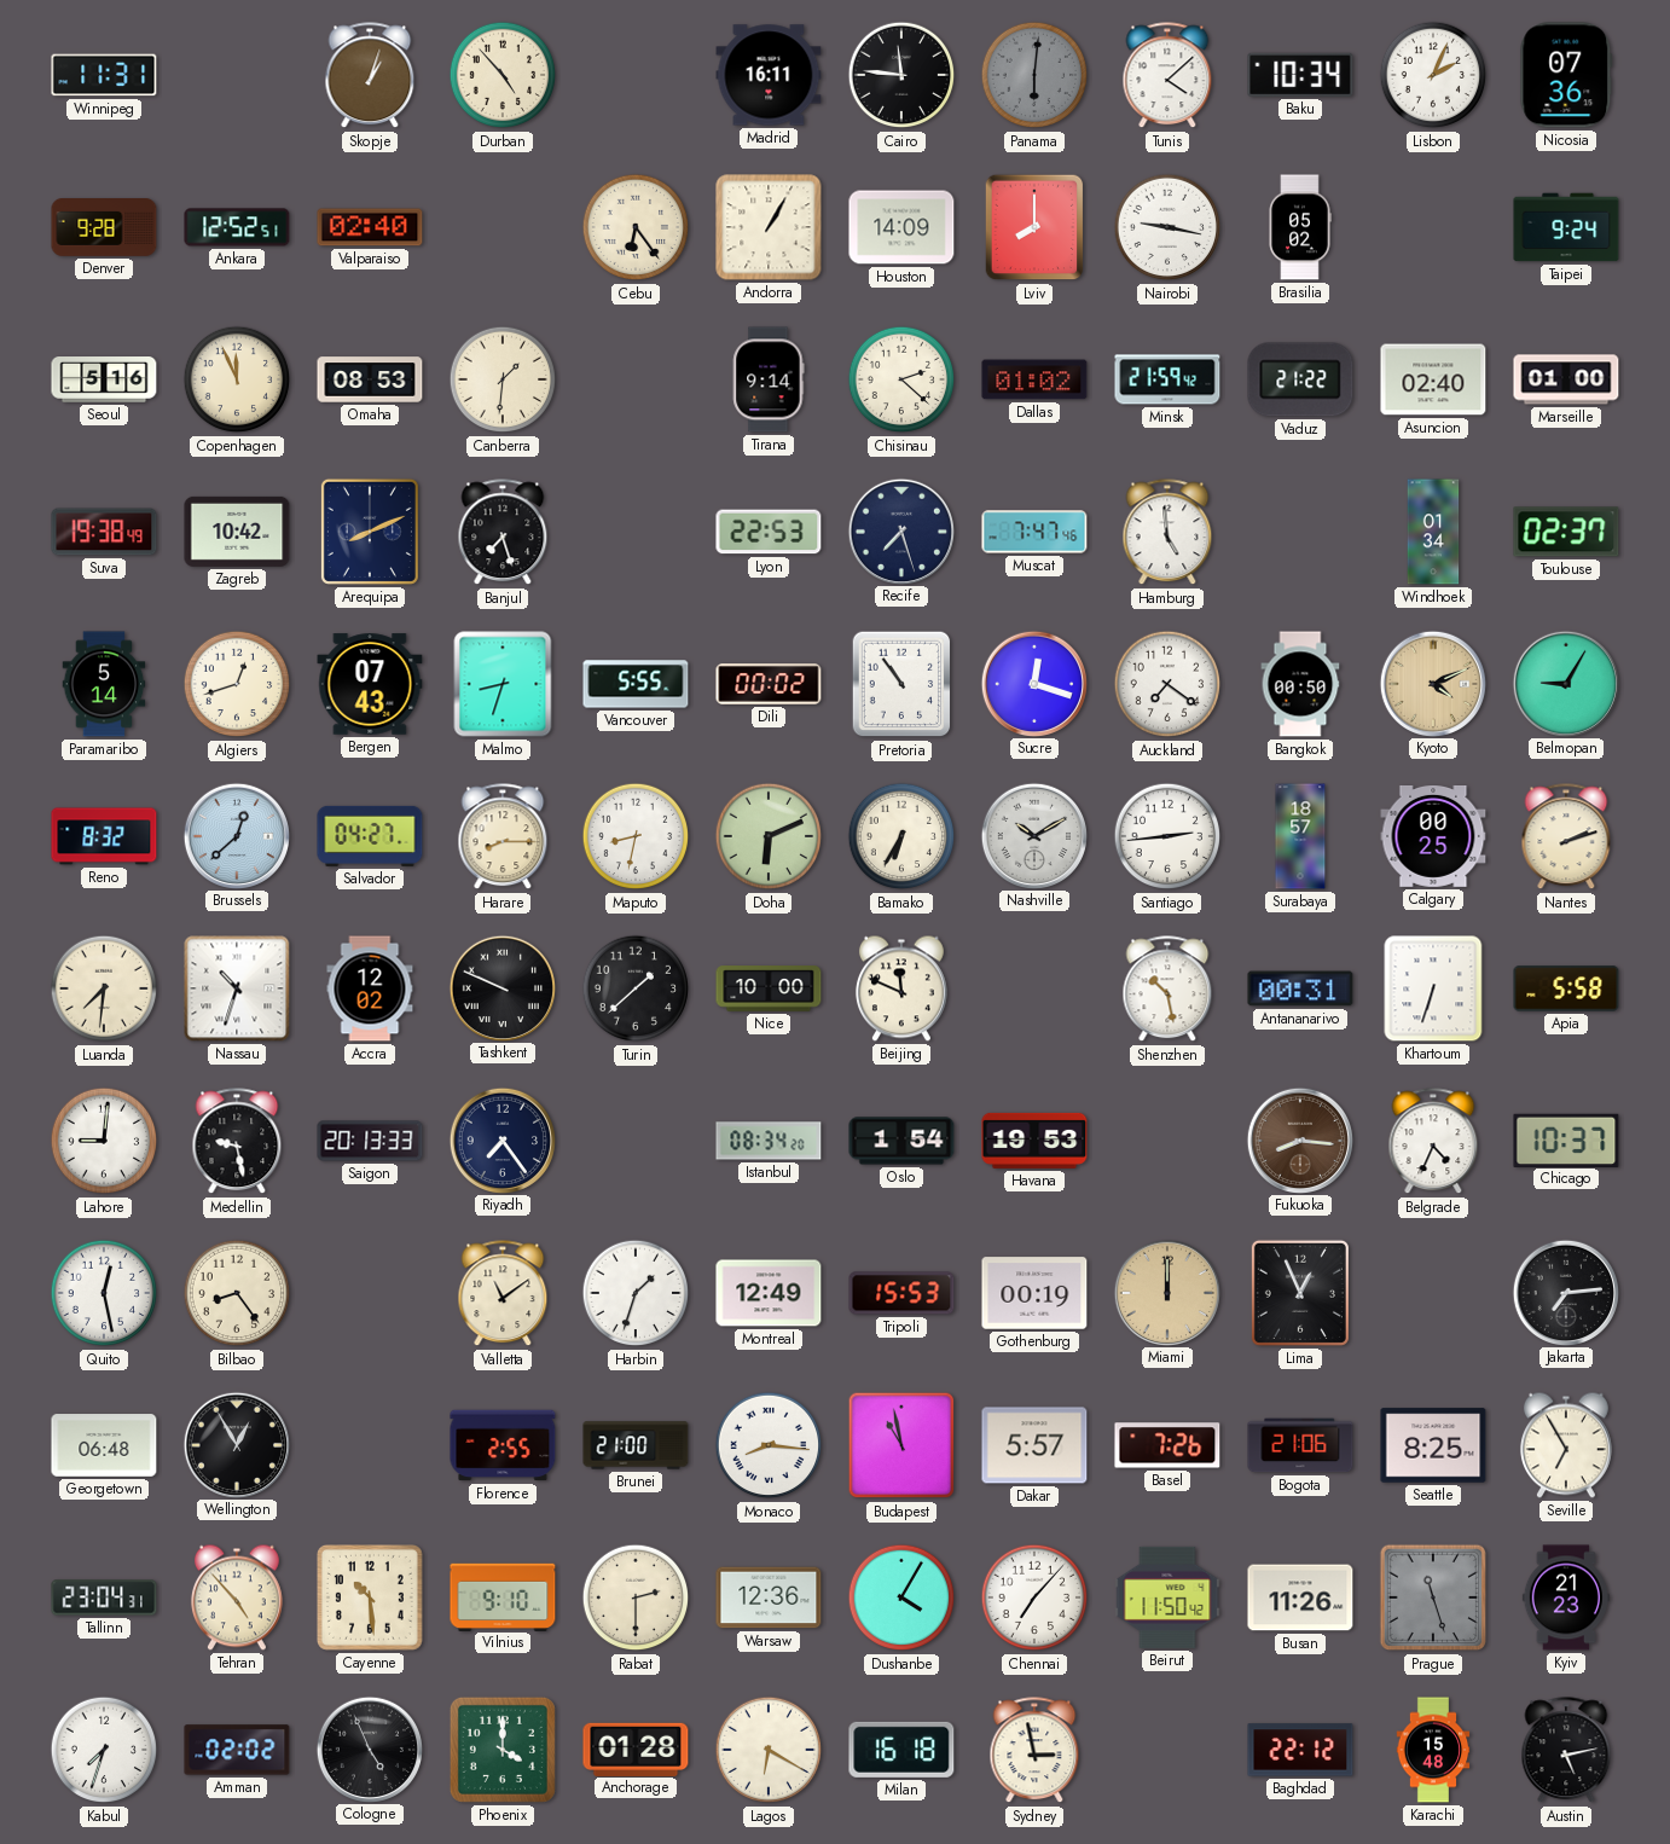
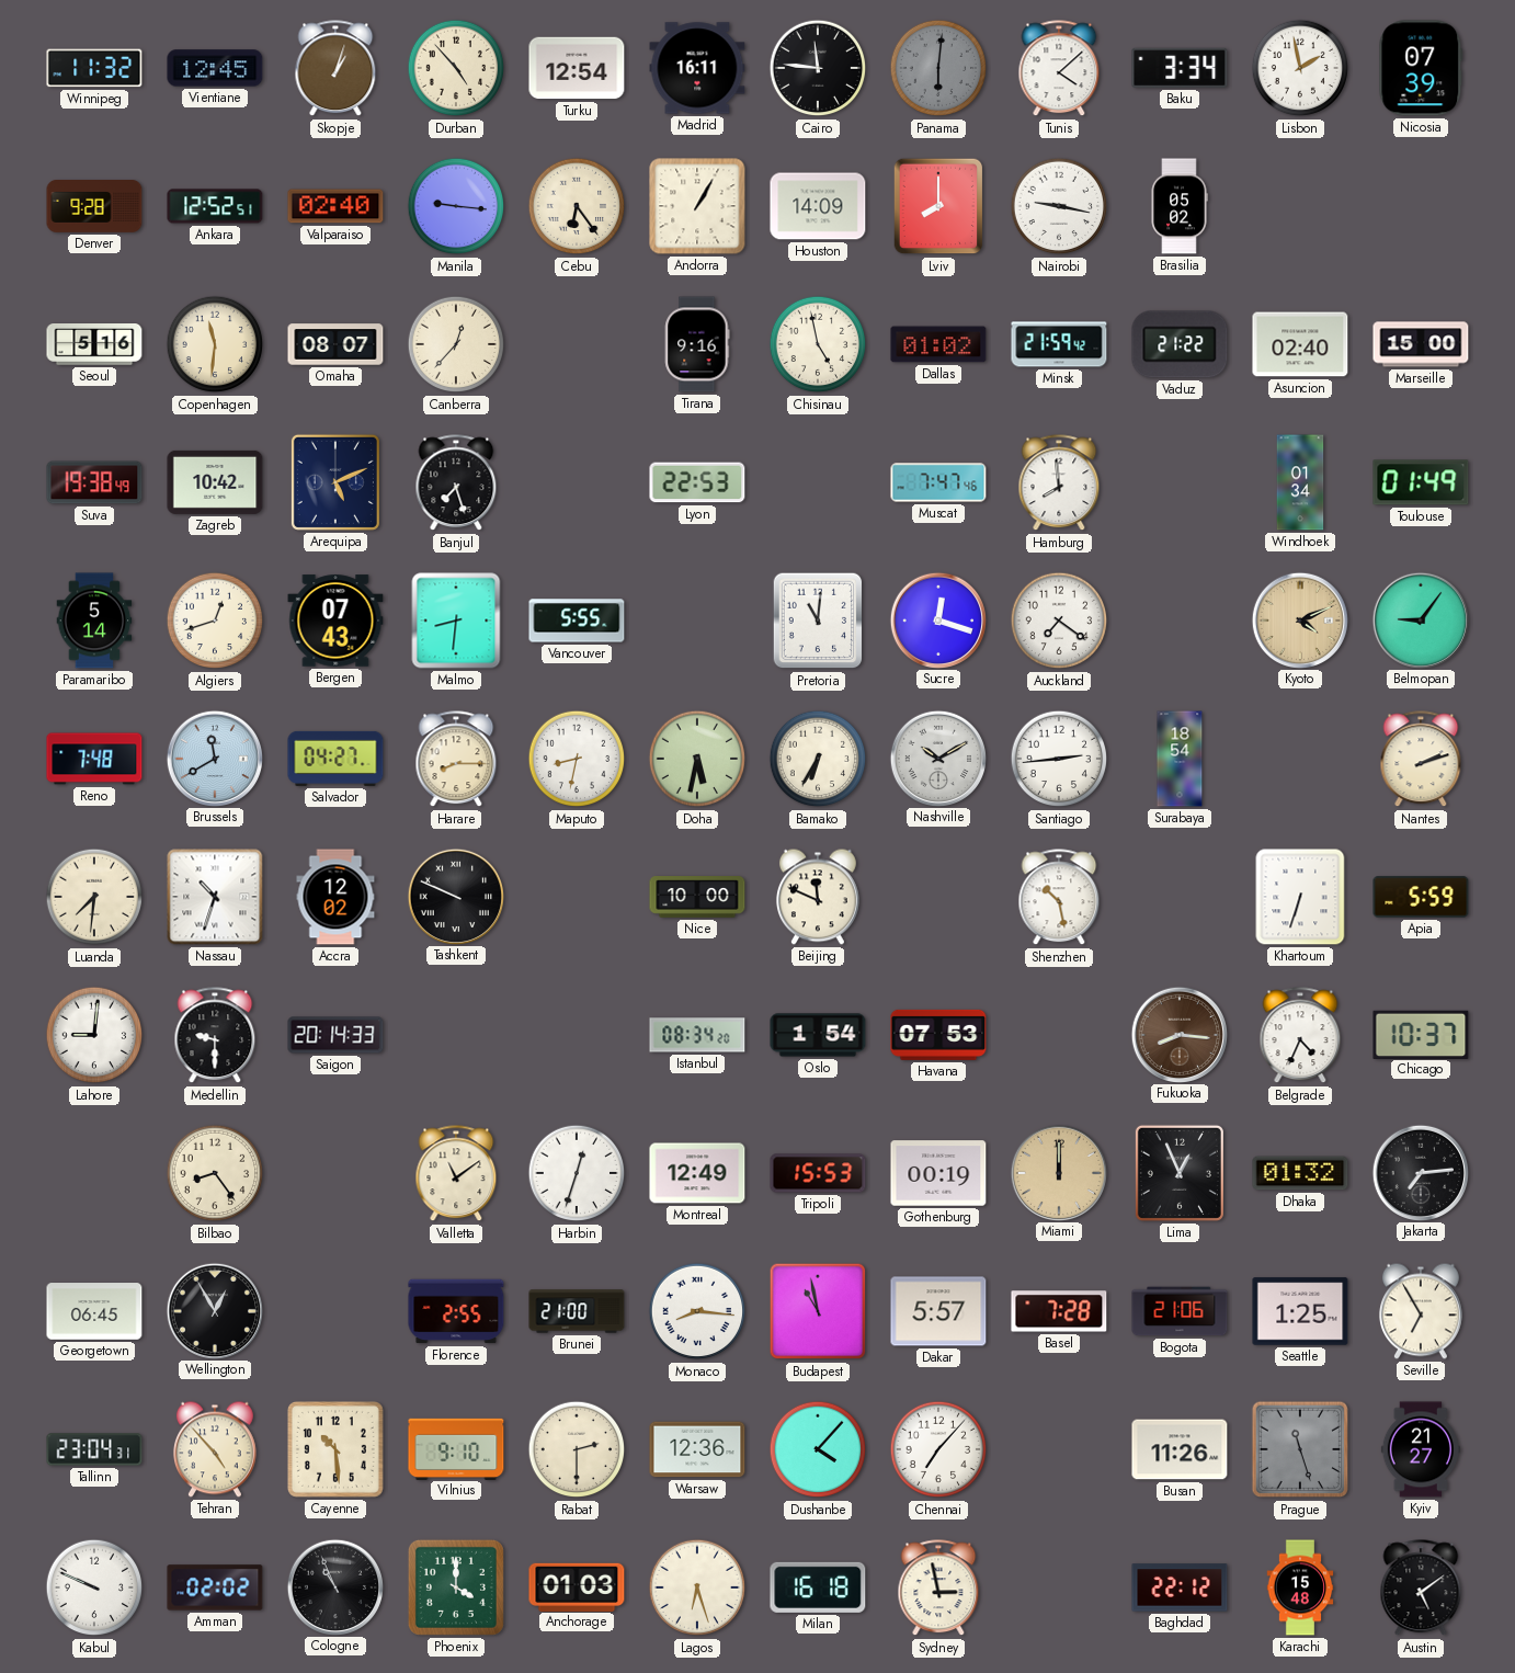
Winnipeg: 11:31 -> 11:32 (94, 68)
Vientiane: none -> 12:45 (215, 68)
Turku: none -> 12:54 (577, 68)
Baku: 10:34 -> 3:34 (1180, 68)
Lisbon: 2:04 -> 1:58 (1300, 68)
Nicosia: 07:36 -> 07:39 (1421, 68)
Manila: none -> 9:16 (456, 206)
Taipei: 9:24 -> none (1566, 227)
Copenhagen: 11:56 -> 11:31 (215, 344)
Omaha: 08:53 -> 08:07 (335, 344)
Canberra: 1:31 -> 12:37 (456, 344)
Tirana: 9:14 -> 9:16 (697, 344)
Chisinau: 2:22 -> 4:58 (818, 344)
Marseille: 01:00 -> 15:00 (1421, 344)
Arequipa: 8:11 -> 5:11 (335, 482)
Recife: 7:27 -> none (900, 530)
Hamburg: 4:59 -> 7:59 (1059, 483)
Toulouse: 02:37 -> 01:49 (1421, 482)
Malmo: 8:33 -> 8:31 (456, 621)
Dili: 00:02 -> none (769, 684)
Pretoria: 10:54 -> 11:01 (818, 621)
Bangkok: 00:50 -> none (1300, 684)
Belmopan: 9:05 -> 9:06 (1420, 619)
Reno: 8:32 -> 7:48 (94, 759)
Brussels: 12:38 -> 11:40 (214, 758)
Doha: 6:11 -> 5:32 (697, 759)
Surabaya: 18:57 -> 18:54 (1180, 759)
Calgary: 00:25 -> none (1433, 836)
Turin: 1:38 -> none (636, 988)
Antananarivo: 00:31 -> none (1300, 988)
Apia: 5:58 -> 5:59 (1421, 897)
Medellin: 9:28 -> 9:30 (215, 1036)
Saigon: 20:13 -> 20:14 (335, 1035)
Riyadh: 7:24 -> none (501, 1140)
Havana: 19:53 -> 07:53 (938, 1035)
Quito: 12:28 -> none (104, 1293)
Harbin: 1:33 -> 12:33 (577, 1173)
Dhaka: none -> 01:32 (1300, 1173)
Georgetown: 06:48 -> 06:45 (94, 1311)
Basel: 7:26 -> 7:28 (1059, 1311)
Seattle: 8:25 -> 1:25 (1300, 1311)
Dushanbe: 4:05 -> 4:07 (818, 1449)
Beirut: 11:50 -> none (1167, 1597)
Kyiv: 21:23 -> 21:27 (1421, 1449)
Kabul: 7:33 -> 9:49 (94, 1587)
Cologne: 4:56 -> 10:56 (334, 1586)
Anchorage: 01:28 -> 01:03 (577, 1586)
Lagos: 6:20 -> 6:27 (697, 1587)
Austin: 5:13 -> 5:09 (1421, 1589)
